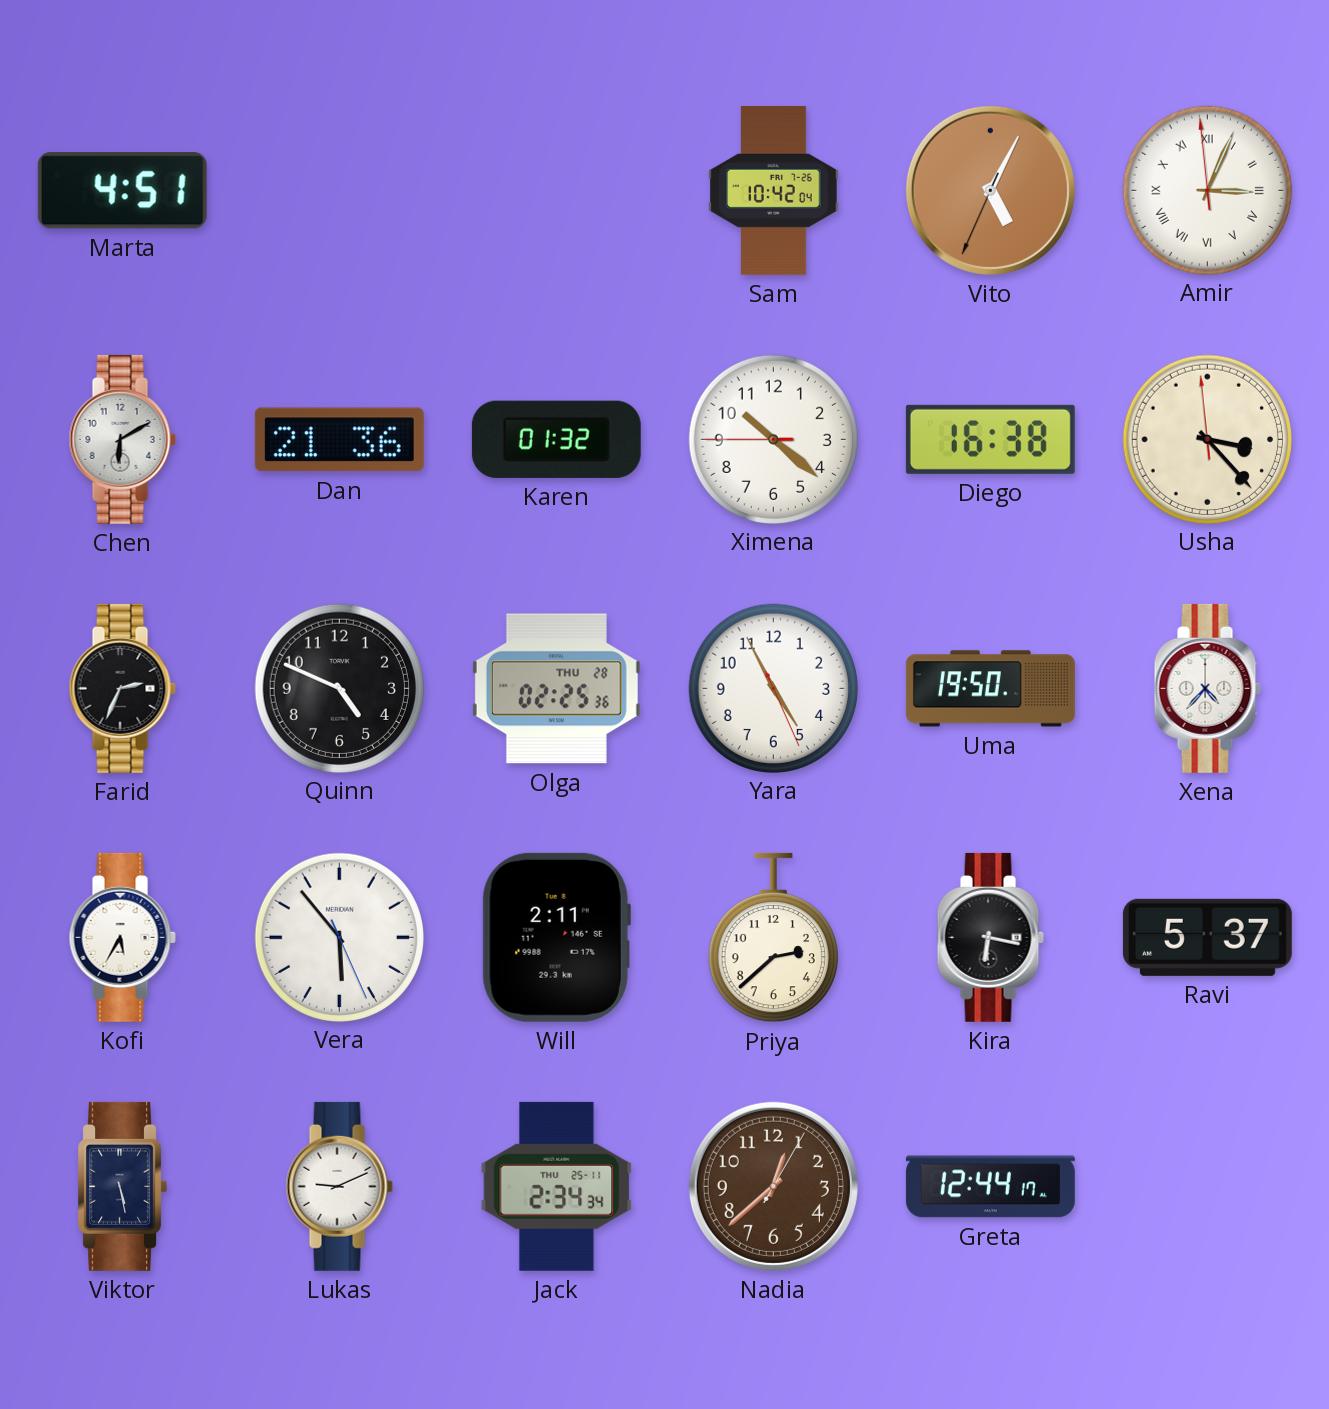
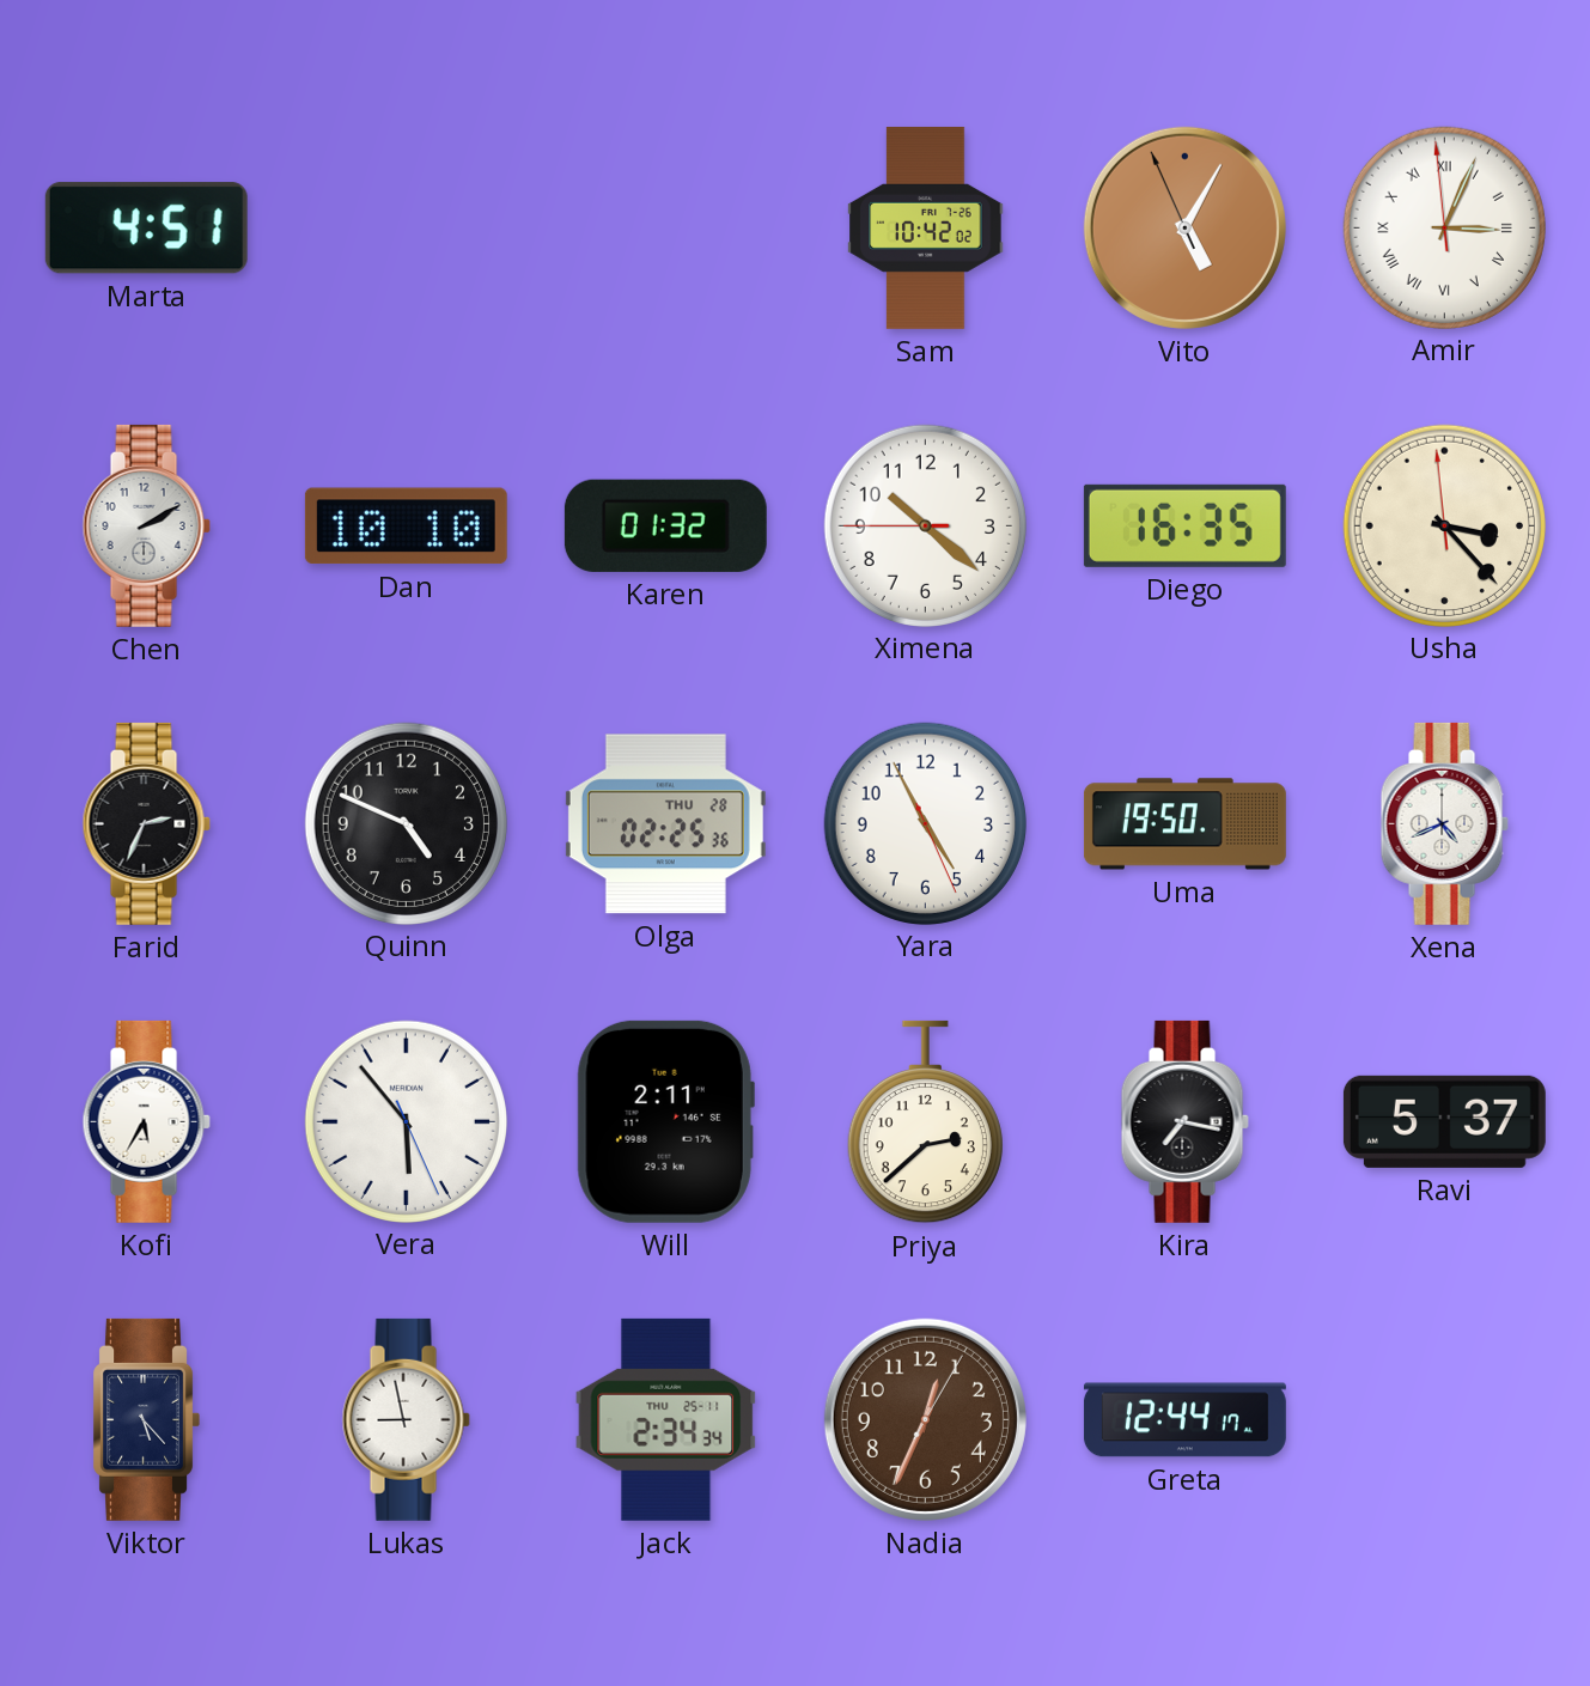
Sam: 10:42:04 -> 10:42:02 (926, 227)
Vito: 5:04:34 -> 5:04:56 (1184, 227)
Chen: 6:10 -> 2:10 (146, 525)
Dan: 21:36 -> 10:10 (406, 527)
Diego: 16:38 -> 16:35 (1184, 525)
Xena: 4:37 -> 4:41 (1444, 823)
Kira: 6:17 -> 7:17 (1184, 1121)
Viktor: 5:28 -> 5:23 (146, 1419)
Lukas: 9:11 -> 8:58 (406, 1419)
Nadia: 12:38 -> 12:34 (925, 1419)
